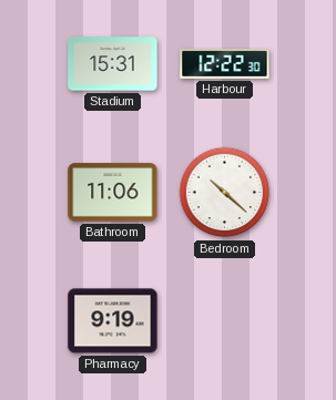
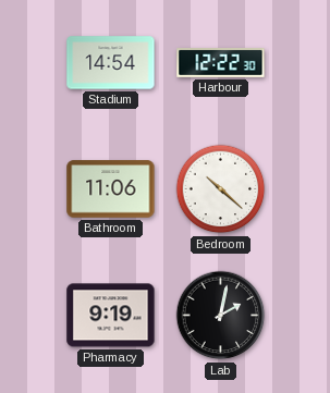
Stadium: 15:31 -> 14:54 (111, 63)
Lab: none -> 2:02 (221, 316)
